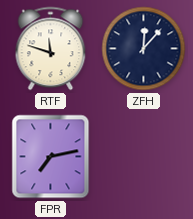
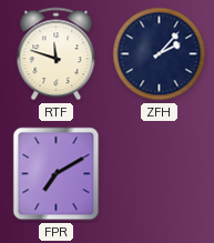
ZFH: 12:07 -> 2:07 (160, 54)
FPR: 7:13 -> 7:10 (57, 174)
